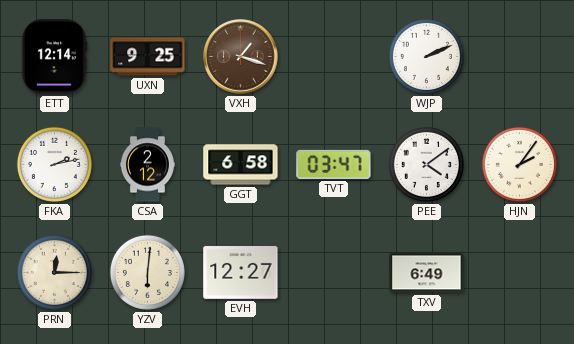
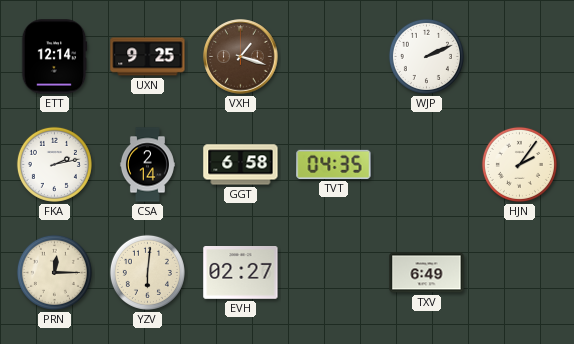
CSA: 2:12 -> 2:14 (147, 165)
TVT: 03:47 -> 04:35 (334, 164)
PEE: 4:09 -> none (426, 164)
EVH: 12:27 -> 02:27 (241, 273)
